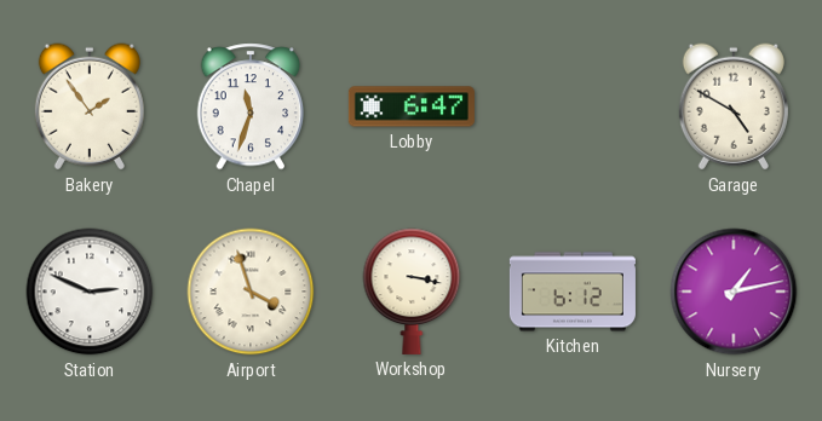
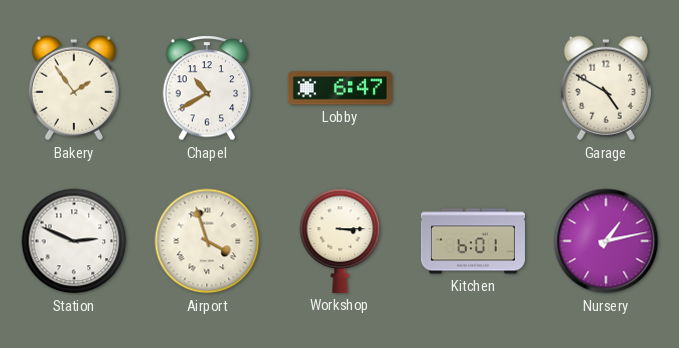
Chapel: 11:33 -> 10:40 (207, 88)
Workshop: 3:17 -> 3:15 (340, 241)
Kitchen: 6:12 -> 6:01 (473, 241)
